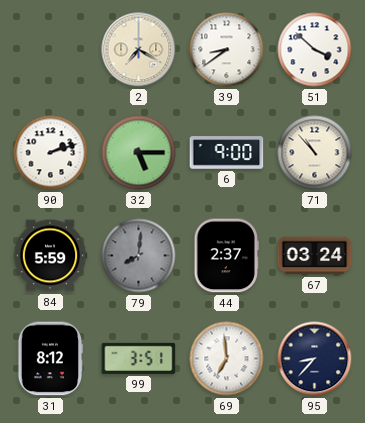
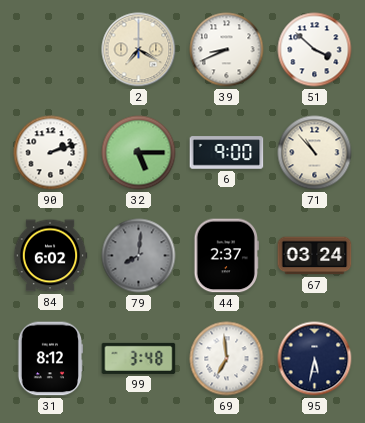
39: 8:39 -> 8:41 (227, 50)
84: 5:59 -> 6:02 (50, 256)
99: 3:51 -> 3:48 (139, 358)
95: 8:37 -> 5:32 (315, 359)
